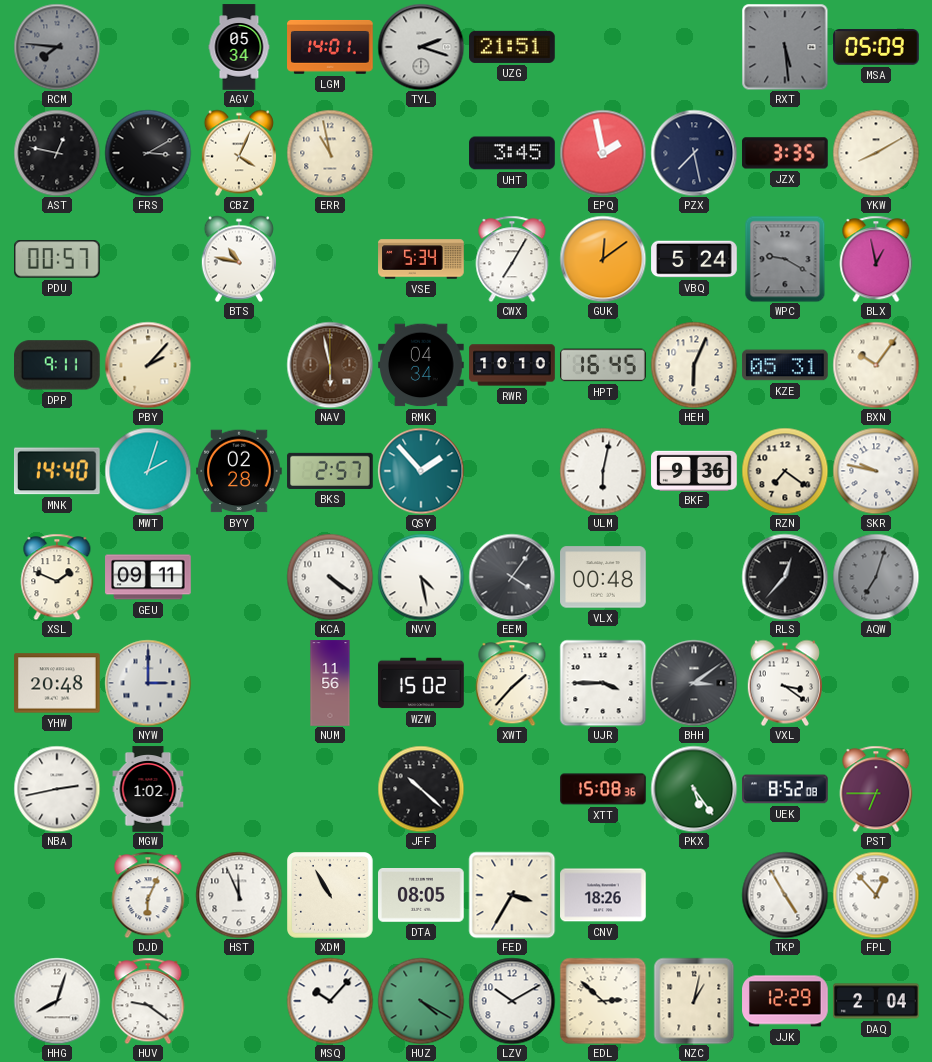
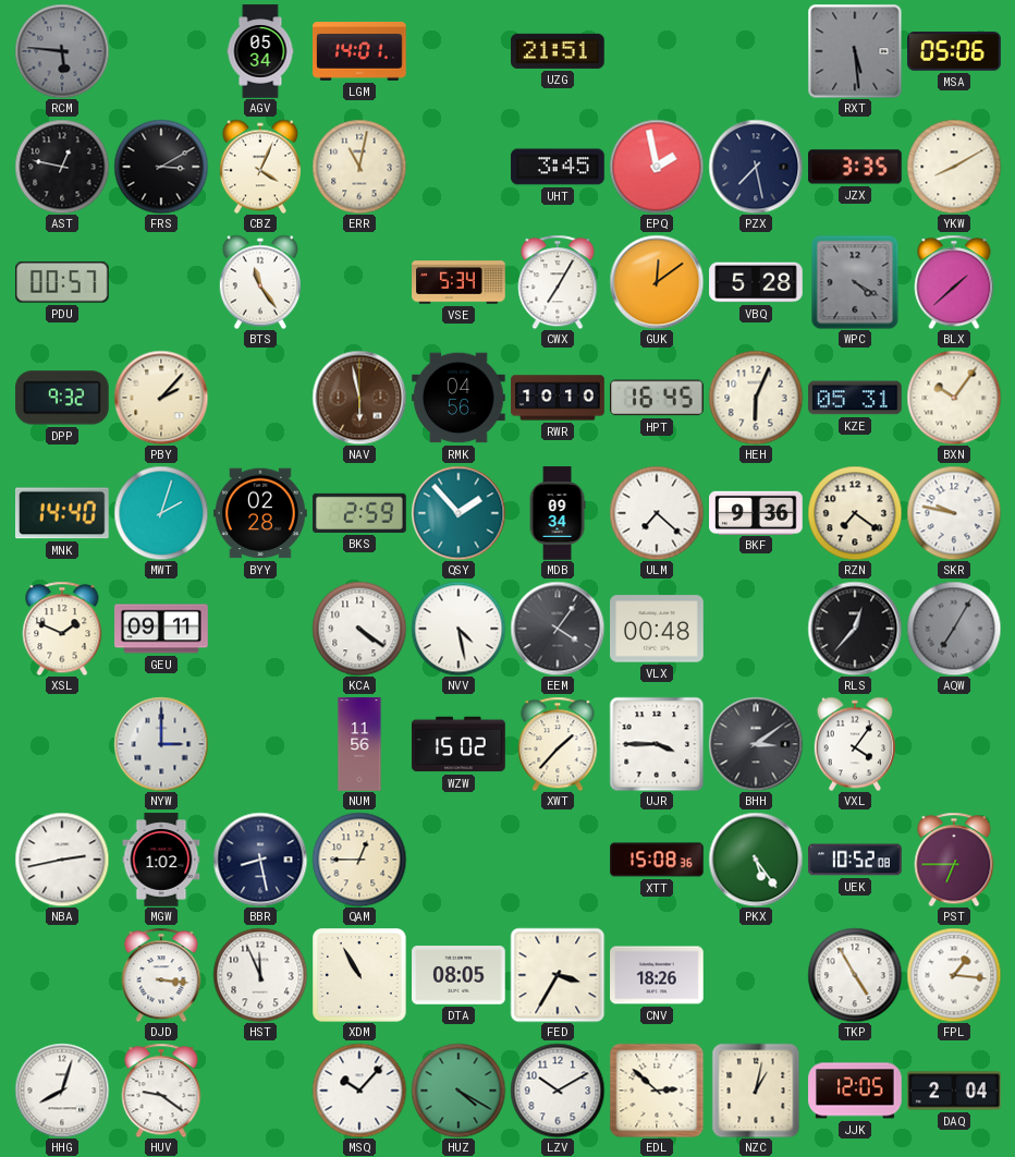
RCM: 7:46 -> 5:46 (62, 51)
TYL: 2:18 -> none (421, 47)
MSA: 05:09 -> 05:06 (954, 51)
ERR: 10:58 -> 11:02 (359, 167)
BTS: 10:47 -> 11:24 (260, 282)
VBQ: 5:24 -> 5:28 (756, 282)
WPC: 9:20 -> 4:20 (855, 282)
BLX: 12:58 -> 1:38 (954, 282)
DPP: 9:11 -> 9:32 (63, 398)
RMK: 04:34 -> 04:56 (458, 398)
BKS: 2:57 -> 2:59 (359, 513)
MDB: none -> 09:34 (558, 513)
ULM: 6:02 -> 7:22 (657, 513)
AQW: 7:03 -> 7:05 (954, 629)
YHW: 20:48 -> none (57, 683)
VXL: 3:21 -> 4:06 (855, 744)
BBR: none -> 8:28 (260, 860)
QAM: none -> 12:45 (359, 860)
JFF: 10:22 -> none (421, 789)
UEK: 8:52 -> 10:52 (855, 860)
DJD: 6:04 -> 3:16 (161, 975)
FPL: 12:53 -> 1:16 (954, 975)
JJK: 12:29 -> 12:05 (855, 1091)
